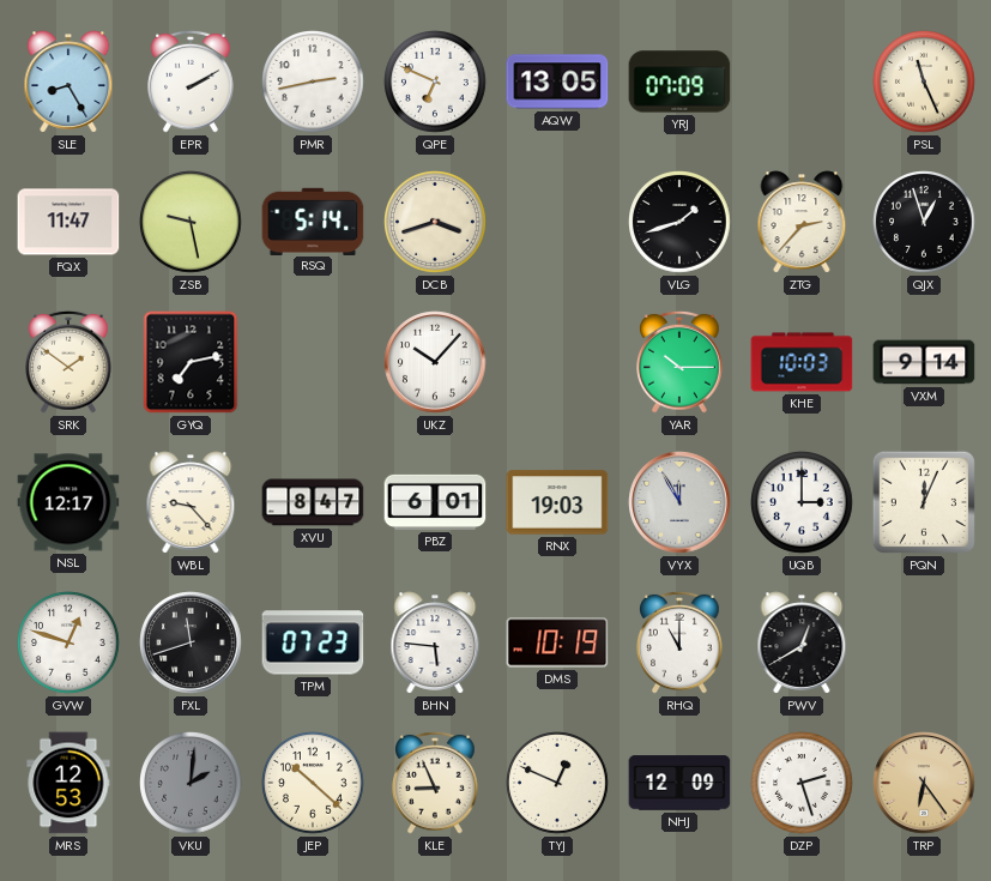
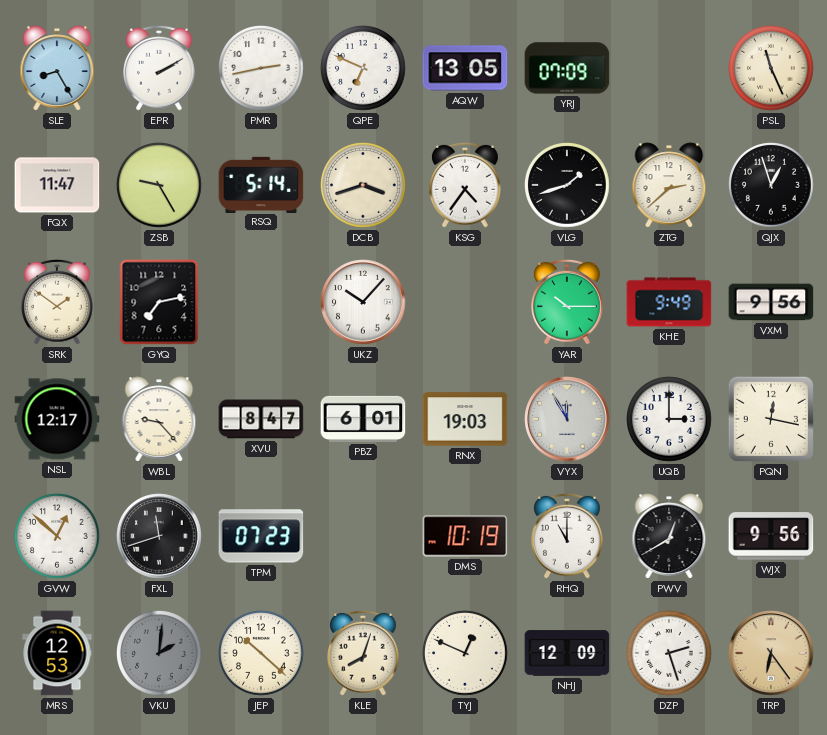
ZSB: 9:28 -> 9:25 (159, 185)
KSG: none -> 4:36 (466, 185)
ZTG: 2:37 -> 2:38 (669, 185)
KHE: 10:03 -> 9:49 (669, 302)
VXM: 9:14 -> 9:56 (771, 302)
PQN: 12:04 -> 12:17 (771, 419)
GVW: 12:48 -> 12:52 (57, 536)
BHN: 5:46 -> none (435, 642)
WJX: none -> 9:56 (771, 536)
KLE: 8:56 -> 8:03 (364, 653)
